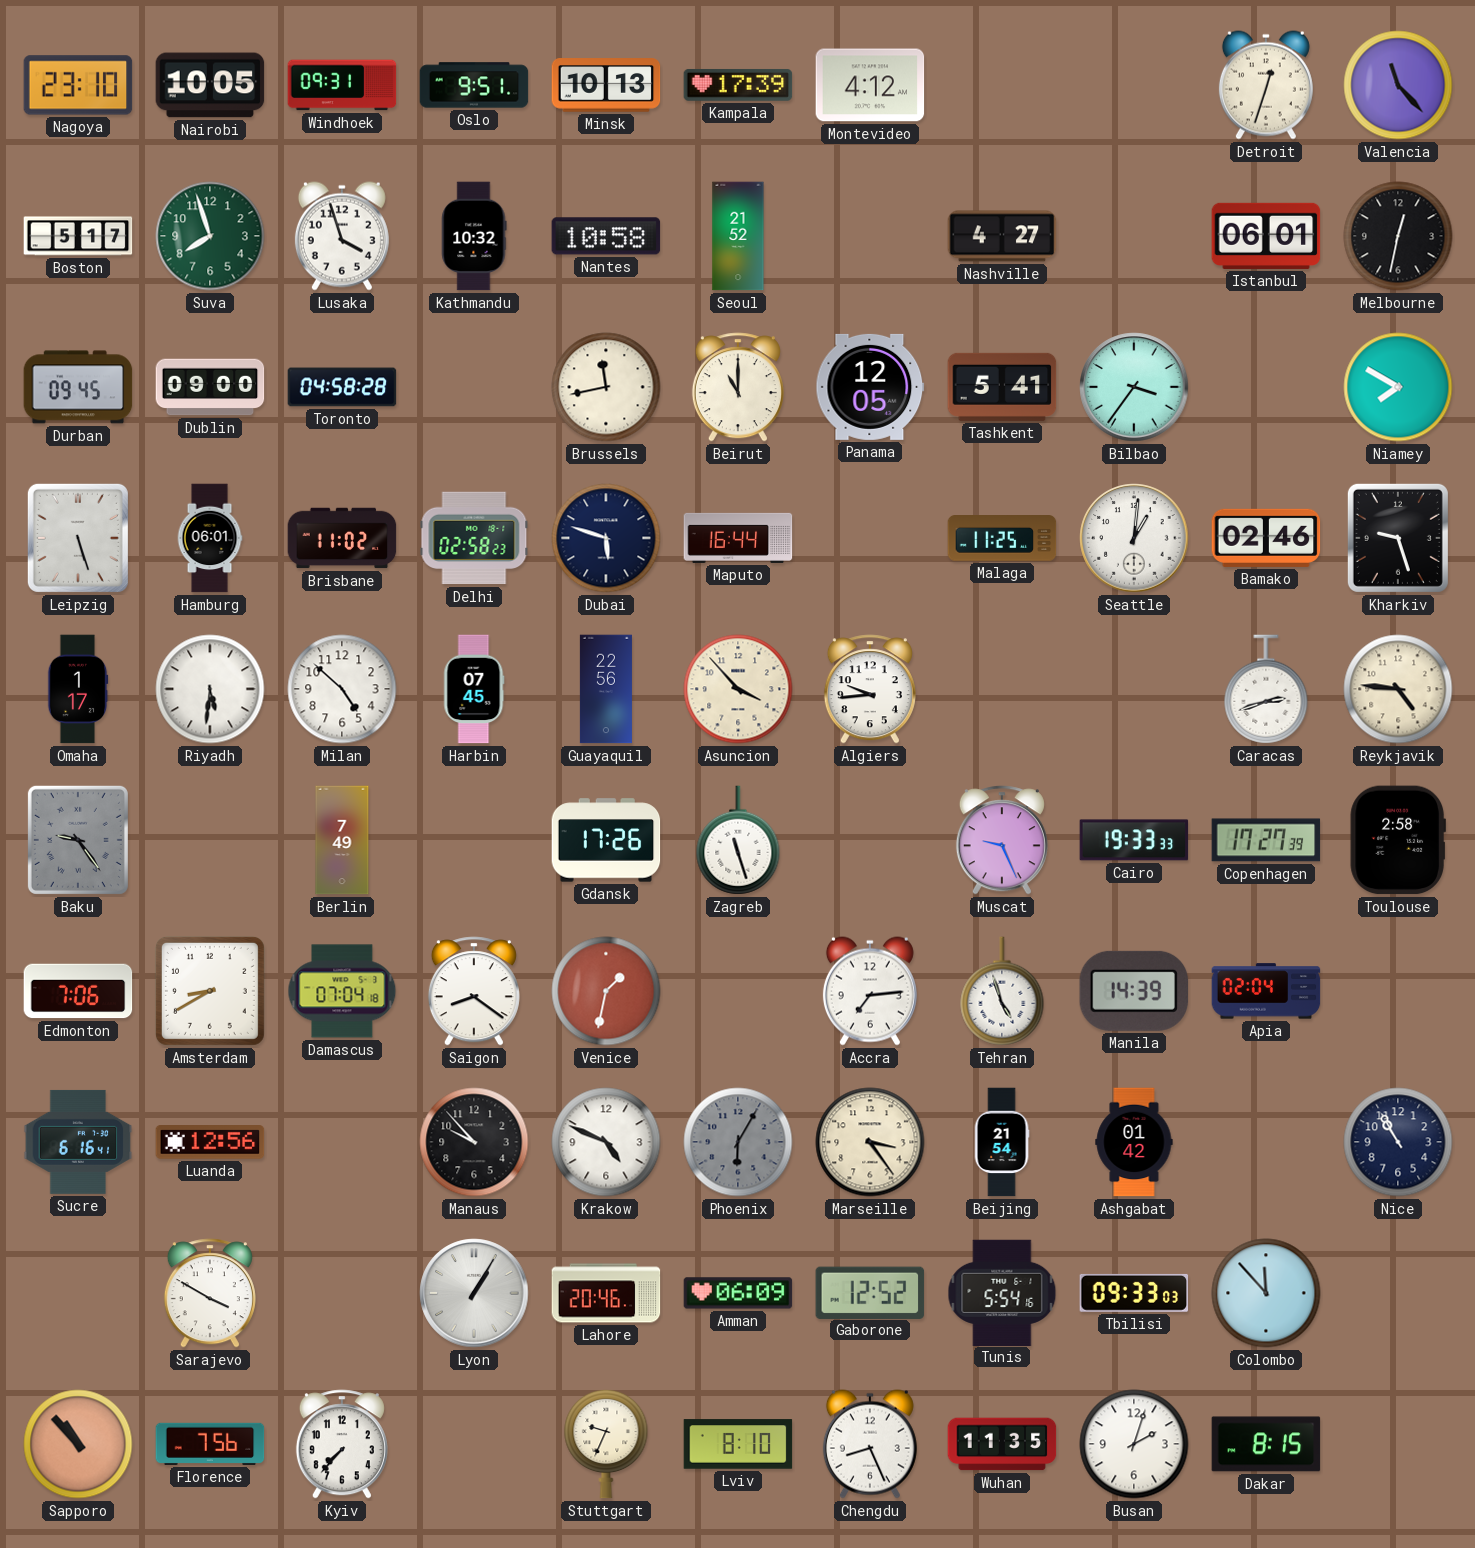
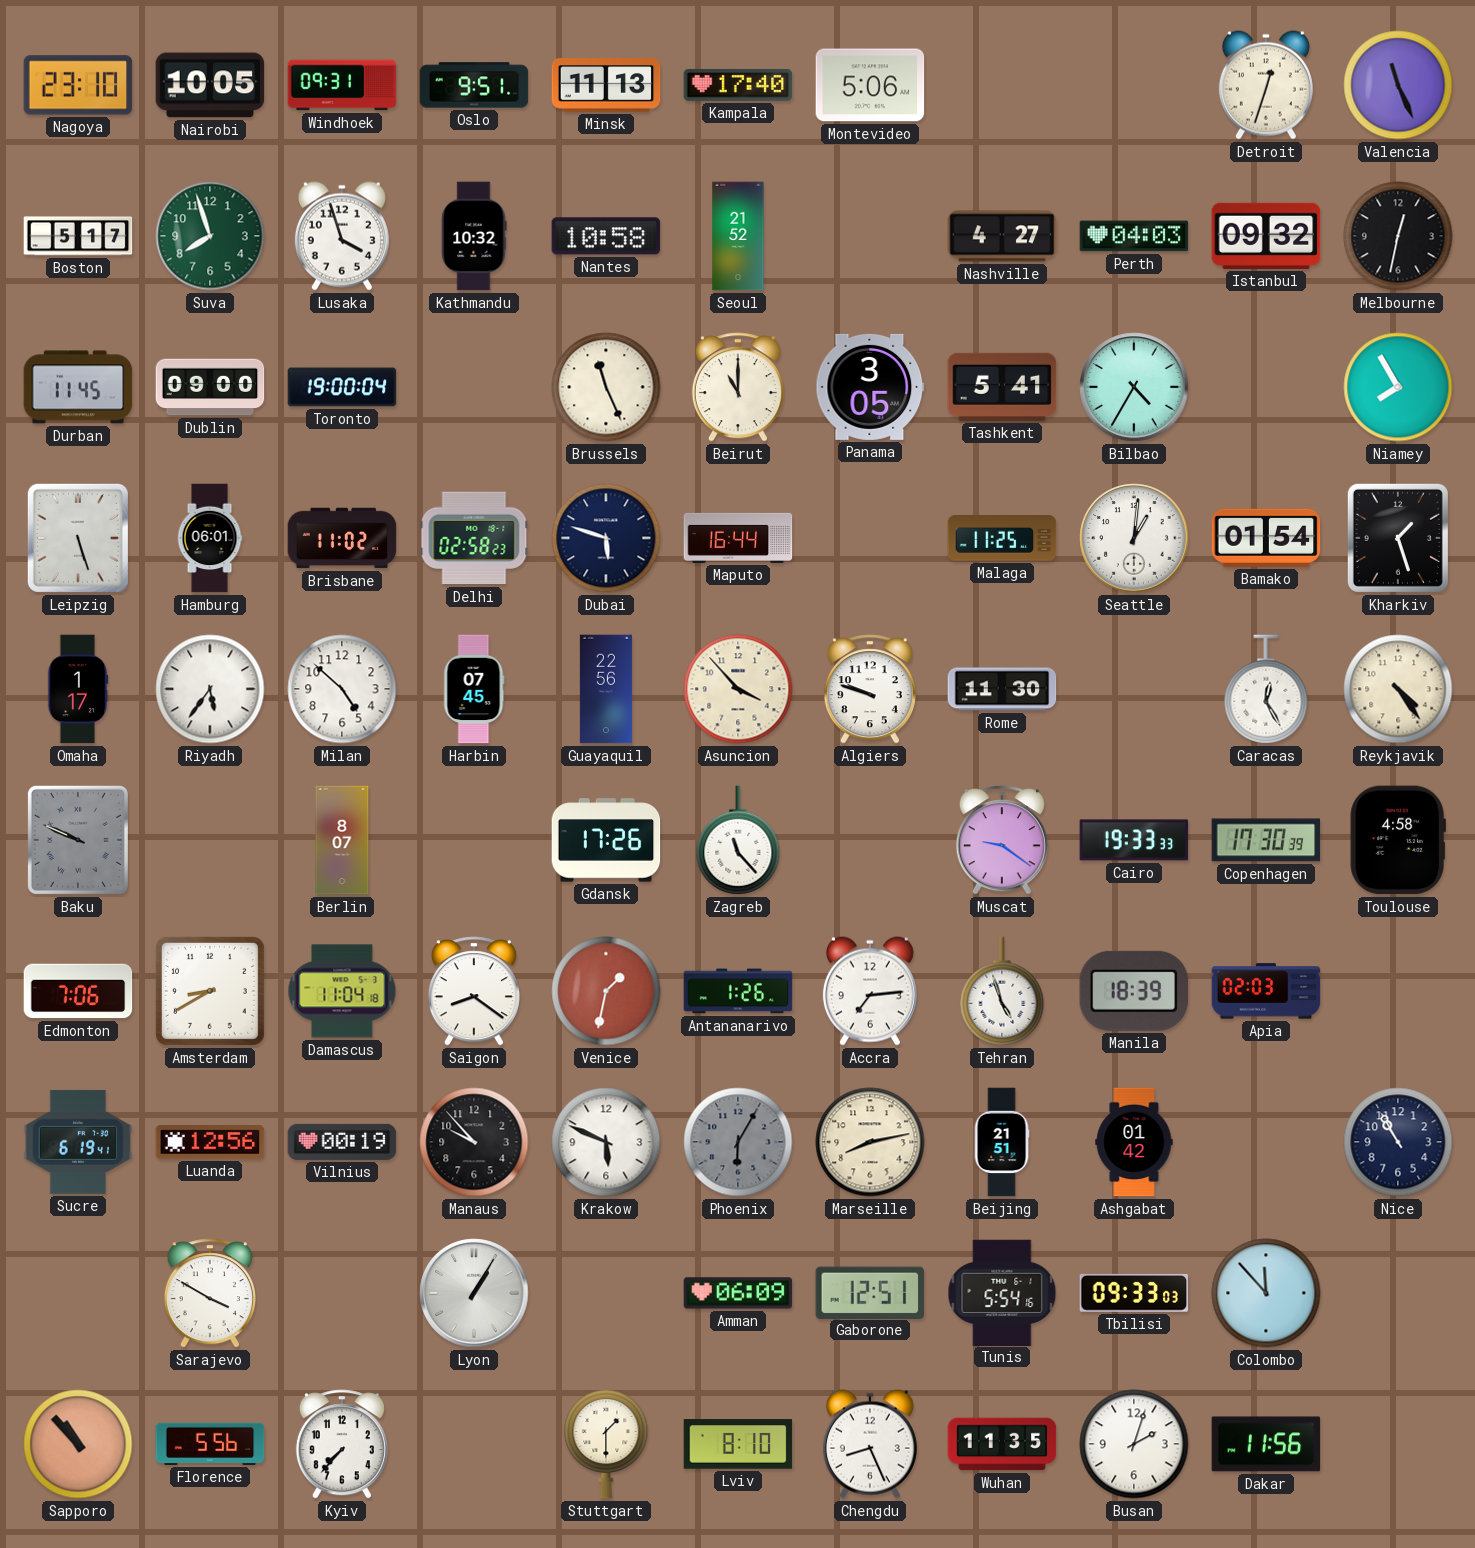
Minsk: 10:13 -> 11:13 (606, 85)
Kampala: 17:39 -> 17:40 (738, 85)
Montevideo: 4:12 -> 5:06 (870, 85)
Valencia: 11:23 -> 11:26 (1398, 85)
Perth: none -> 04:03 (1134, 236)
Istanbul: 06:01 -> 09:32 (1266, 236)
Durban: 09:45 -> 11:45 (78, 387)
Toronto: 04:58 -> 19:00 (342, 387)
Brussels: 11:43 -> 11:26 (606, 387)
Panama: 12:05 -> 3:05 (870, 387)
Bilbao: 3:36 -> 4:35 (1134, 387)
Niamey: 7:50 -> 7:55 (1398, 387)
Bamako: 02:46 -> 01:54 (1266, 538)
Kharkiv: 9:27 -> 1:27 (1398, 538)
Riyadh: 5:31 -> 5:36 (210, 689)
Algiers: 9:44 -> 9:48 (870, 689)
Rome: none -> 11:30 (1002, 689)
Caracas: 2:42 -> 12:25 (1266, 689)
Reykjavik: 4:46 -> 4:24 (1398, 689)
Baku: 9:24 -> 9:49 (78, 840)
Berlin: 7:49 -> 8:07 (342, 840)
Zagreb: 11:27 -> 11:23 (738, 840)
Muscat: 9:26 -> 9:21 (1002, 840)
Copenhagen: 17:27 -> 17:30 (1266, 840)
Toulouse: 2:58 -> 4:58 (1398, 840)
Damascus: 07:04 -> 11:04 (342, 991)
Antananarivo: none -> 1:26 (738, 991)
Manila: 14:39 -> 18:39 (1134, 991)
Apia: 02:04 -> 02:03 (1266, 991)
Sucre: 6:16 -> 6:19 (78, 1142)
Vilnius: none -> 00:19 (342, 1142)
Krakow: 4:49 -> 5:49 (606, 1142)
Marseille: 3:24 -> 8:13 (870, 1142)
Beijing: 21:54 -> 21:51 (1002, 1142)
Lahore: 20:46 -> none (606, 1293)
Gaborone: 12:52 -> 12:51 (870, 1292)
Florence: 7:56 -> 5:56 (210, 1444)
Stuttgart: 9:34 -> 1:30 (606, 1444)
Dakar: 8:15 -> 11:56 (1266, 1444)
